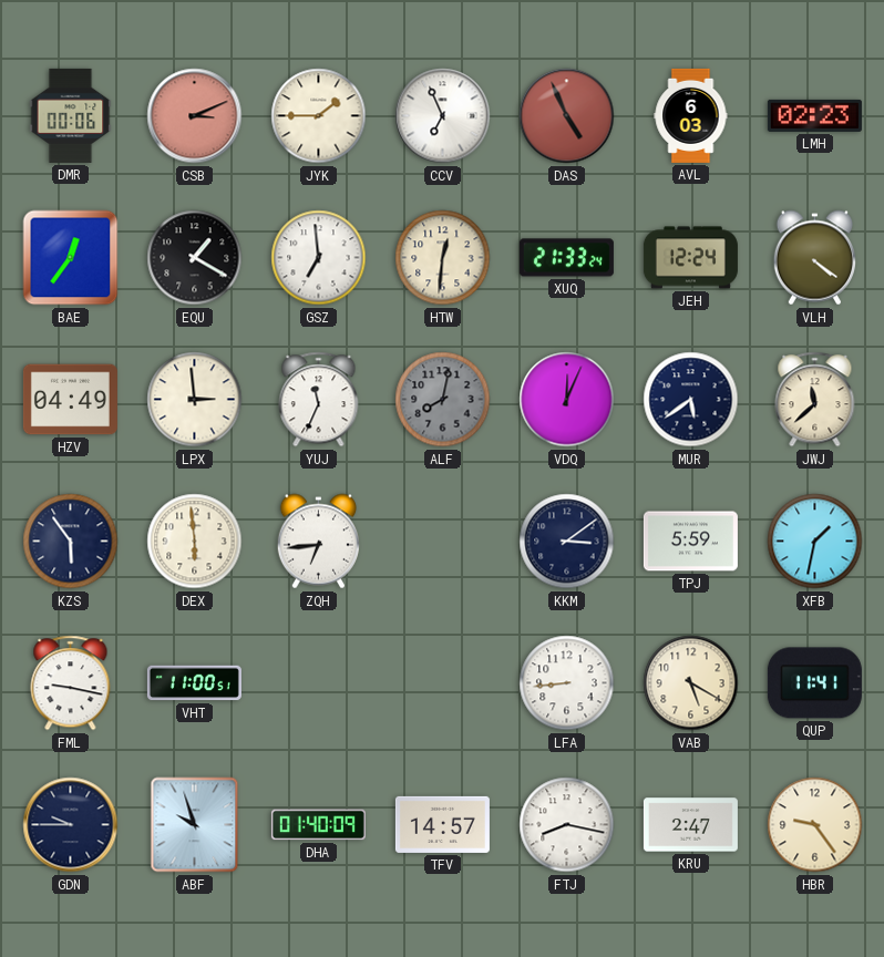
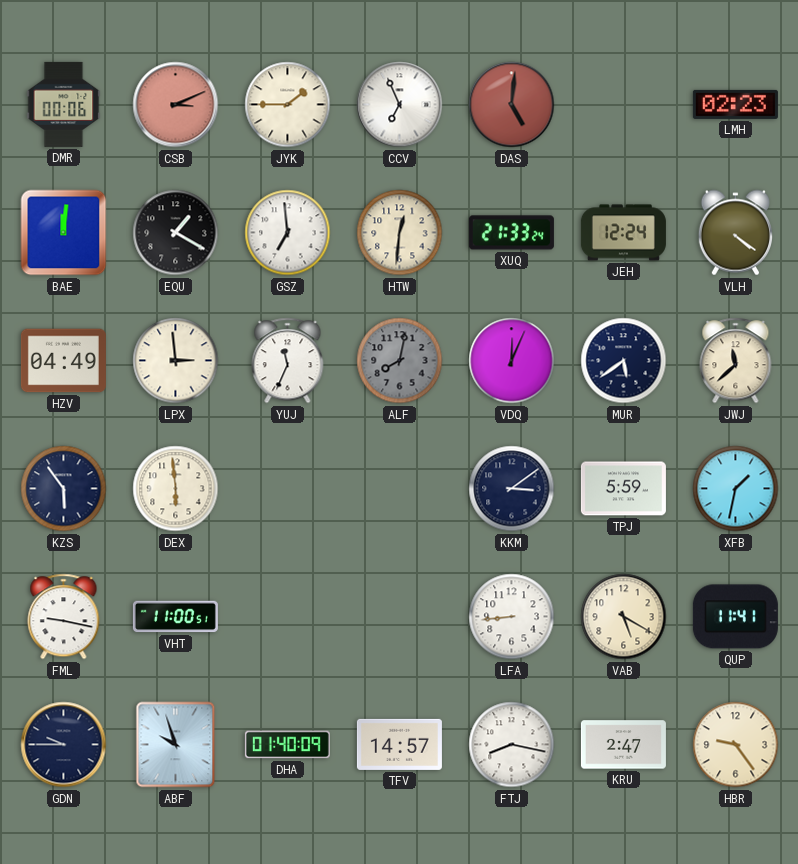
DAS: 4:56 -> 5:01 (512, 105)
AVL: 6:03 -> none (691, 115)
BAE: 12:36 -> 12:01 (64, 233)
ZQH: 6:44 -> none (318, 542)
